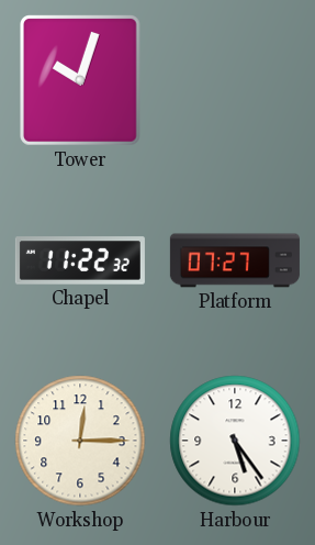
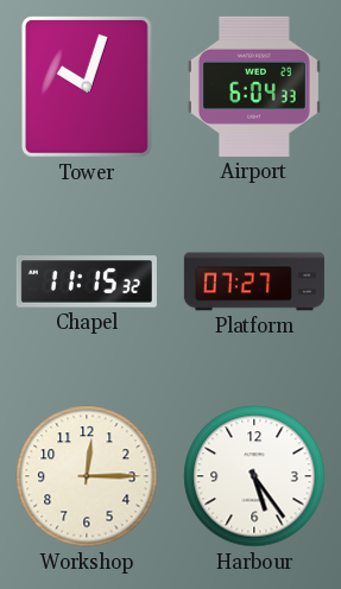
Airport: none -> 6:04 (254, 87)
Chapel: 11:22 -> 11:15 (87, 281)
